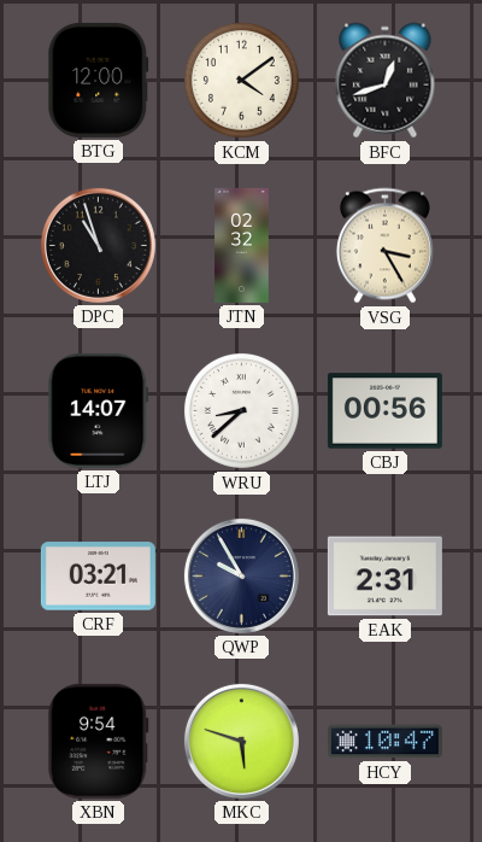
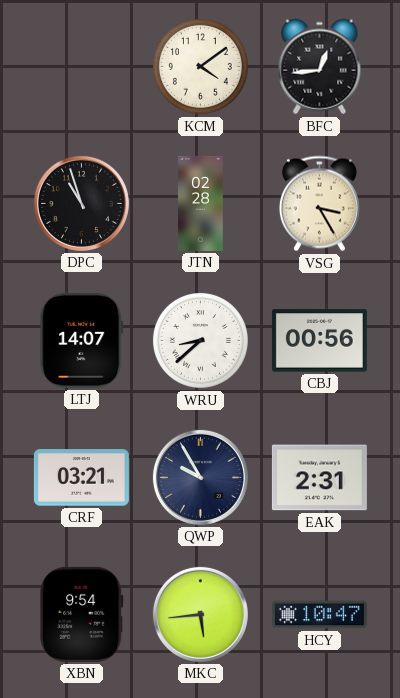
BTG: 12:00 -> none (99, 80)
BFC: 12:42 -> 12:44 (320, 67)
JTN: 02:32 -> 02:28 (201, 203)
MKC: 5:48 -> 5:44 (200, 614)
